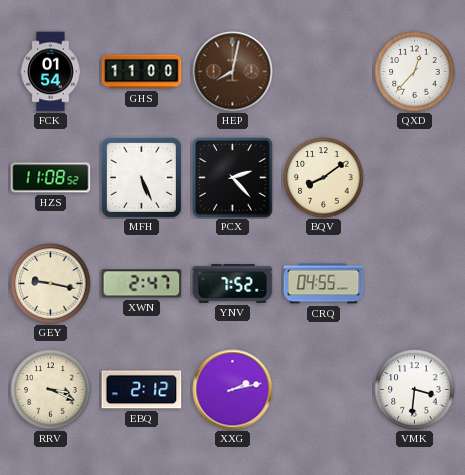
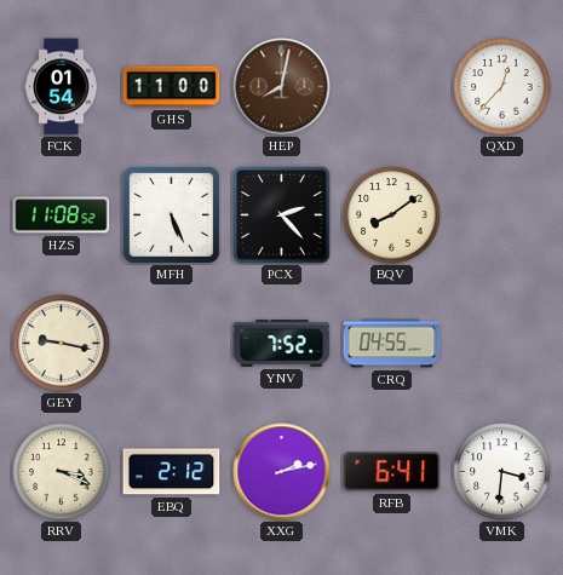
XWN: 2:47 -> none (142, 284)
RFB: none -> 6:41 (392, 472)
